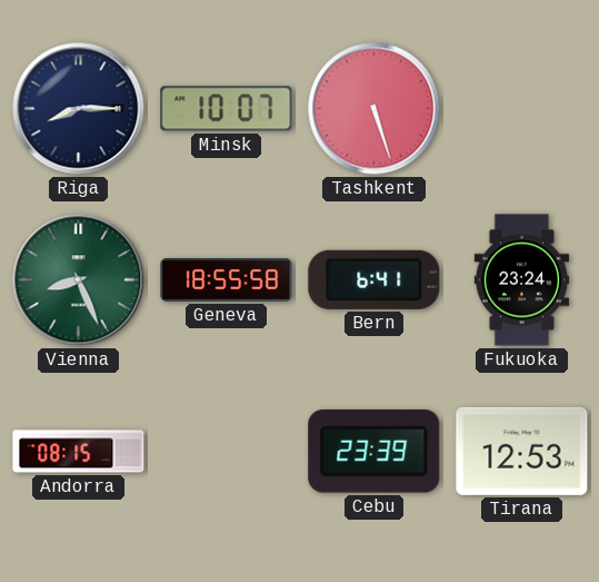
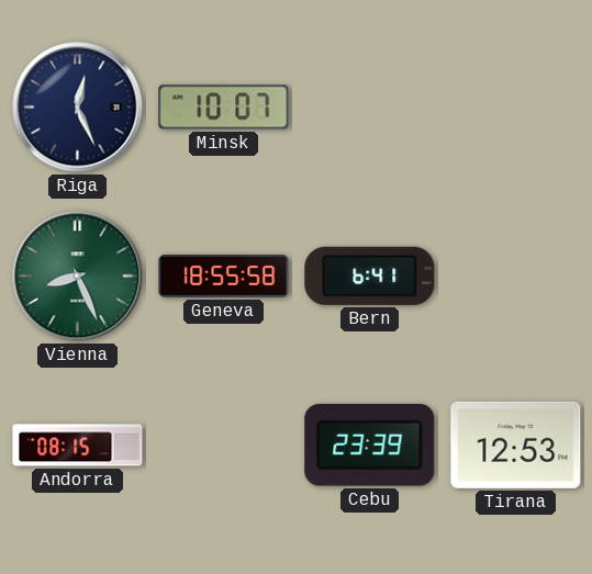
Riga: 8:15 -> 12:26 (78, 108)
Tashkent: 5:27 -> none (375, 109)
Fukuoka: 23:24 -> none (522, 280)
